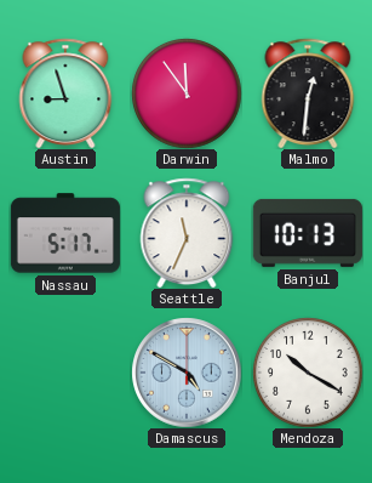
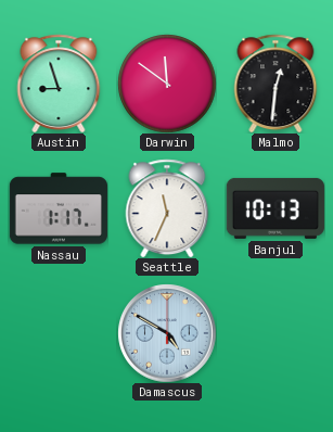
Darwin: 11:54 -> 11:51 (167, 84)
Nassau: 5:17 -> 1:17 (59, 208)
Mendoza: 10:20 -> none (308, 373)
